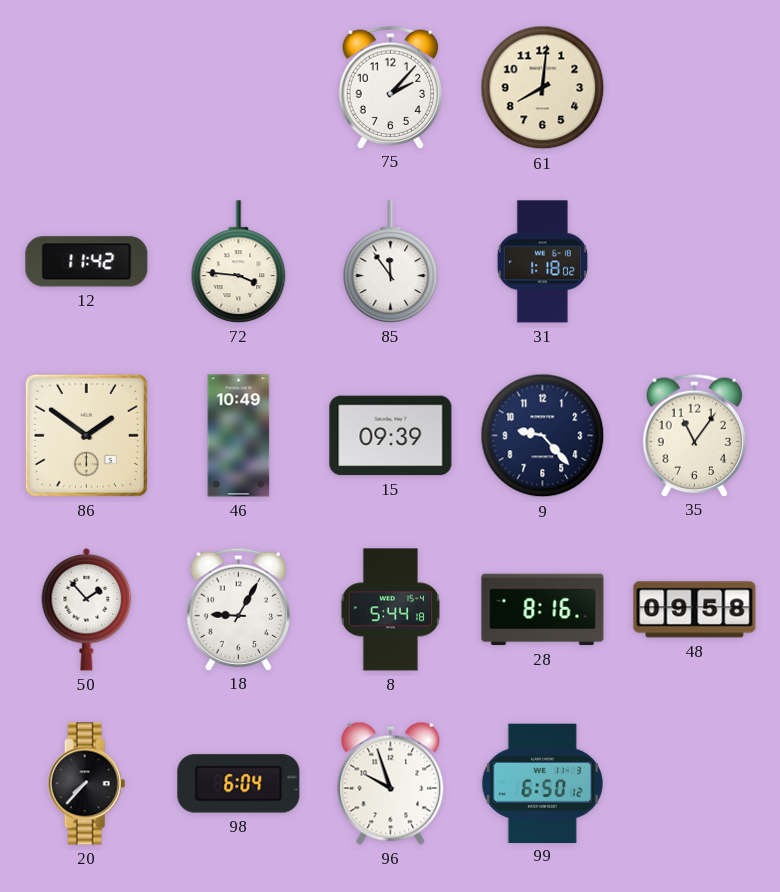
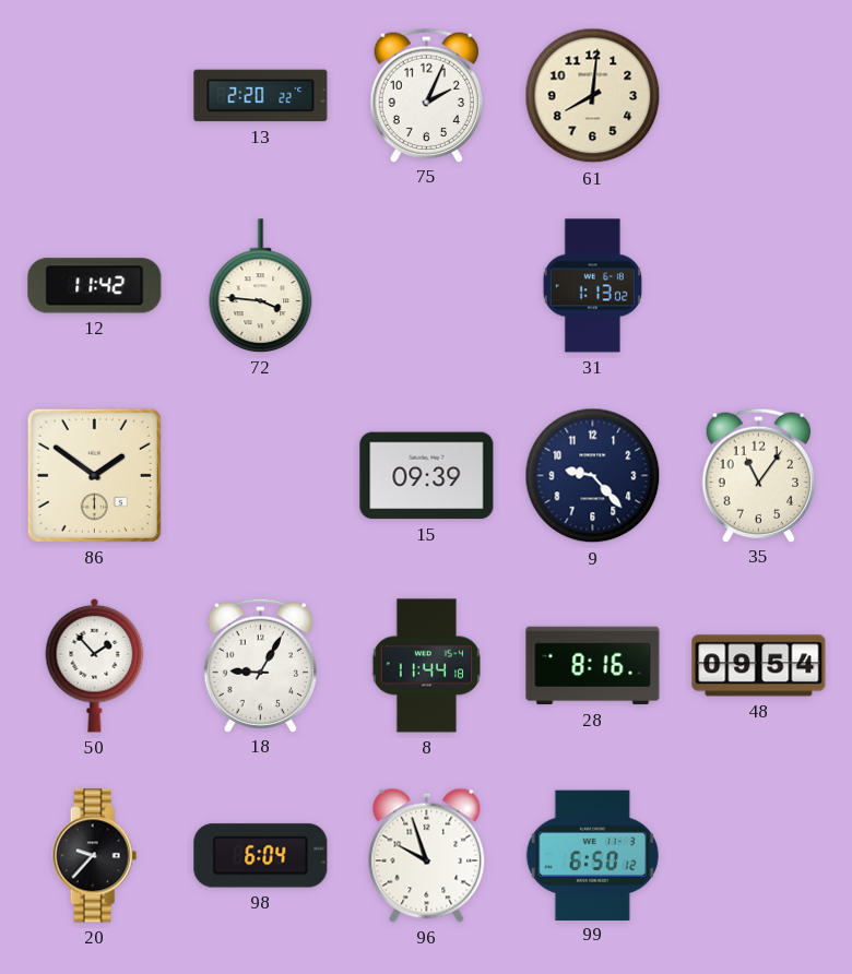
13: none -> 2:20 (261, 96)
75: 2:07 -> 2:04 (426, 95)
85: 11:54 -> none (391, 262)
31: 1:18 -> 1:13 (592, 286)
46: 10:49 -> none (239, 436)
8: 5:44 -> 11:44 (426, 666)
48: 09:58 -> 09:54 (759, 666)
20: 7:37 -> 9:37 (95, 856)
